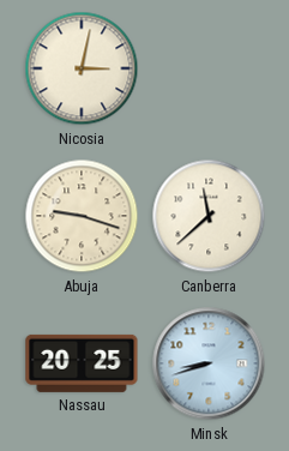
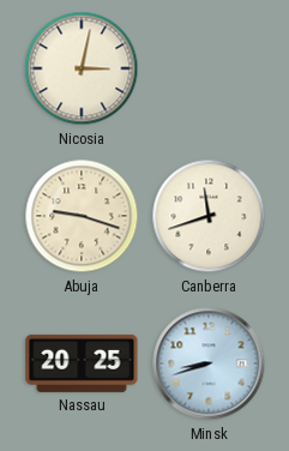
Canberra: 11:38 -> 11:42 (209, 216)
